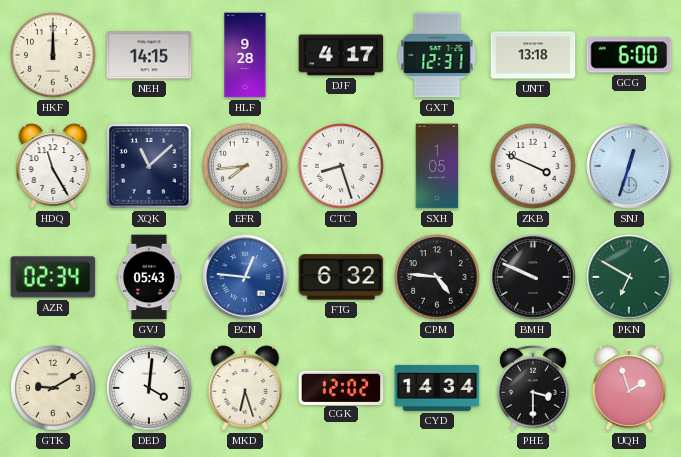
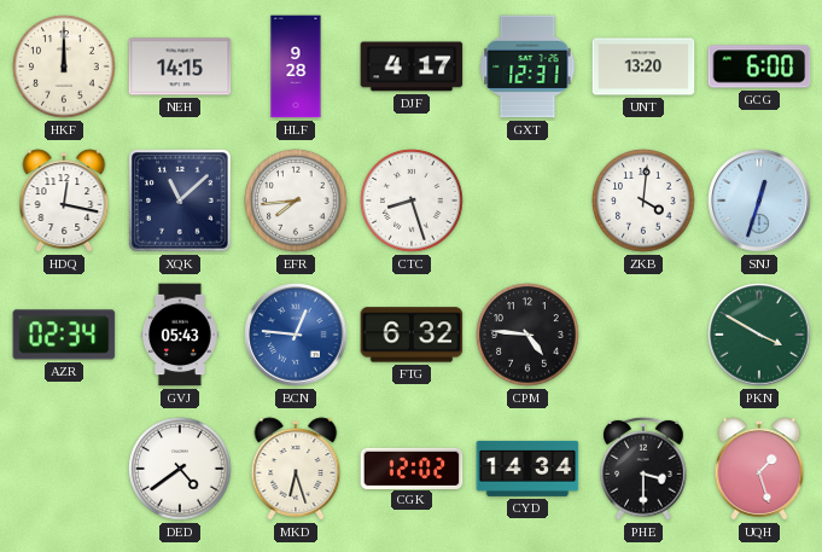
UNT: 13:18 -> 13:20 (643, 66)
HDQ: 11:25 -> 12:17 (64, 201)
SXH: 1:05 -> none (437, 166)
ZKB: 3:49 -> 4:01 (643, 201)
BMH: 9:49 -> none (533, 277)
PKN: 6:50 -> 3:50 (759, 335)
GTK: 9:10 -> none (53, 388)
DED: 4:01 -> 4:39 (180, 469)
UQH: 1:57 -> 1:27 (759, 469)
